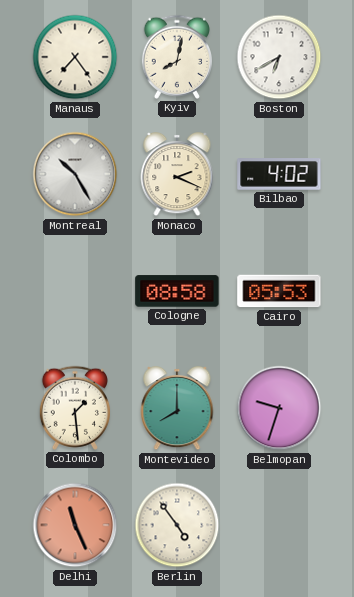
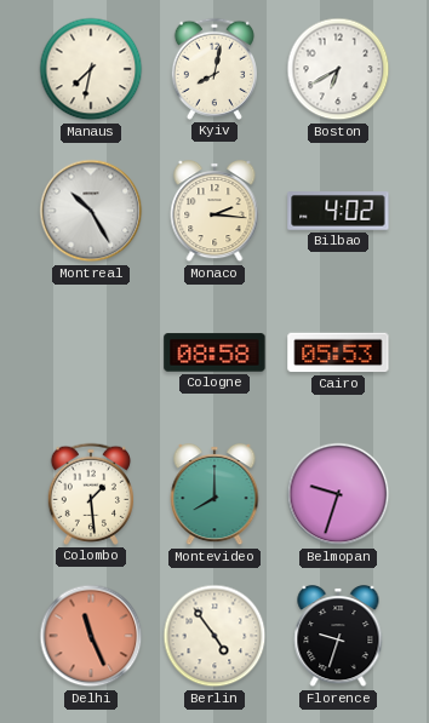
Manaus: 7:24 -> 7:32 (91, 69)
Monaco: 2:19 -> 2:16 (215, 212)
Florence: none -> 9:33 (338, 637)
